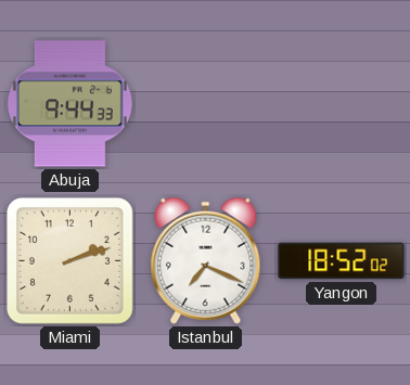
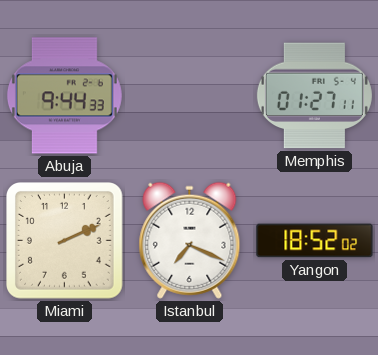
Memphis: none -> 01:27 (314, 96)
Miami: 2:12 -> 2:11 (65, 241)
